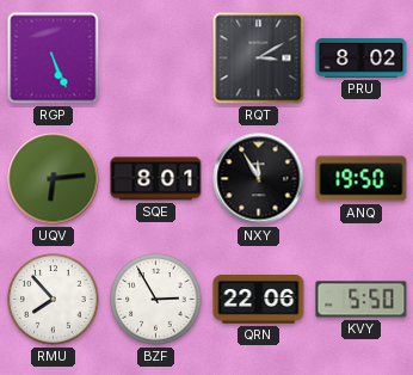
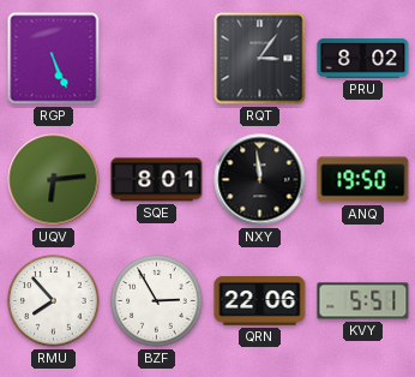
RQT: 3:10 -> 3:06 (260, 59)
NXY: 11:55 -> 11:59 (260, 180)
KVY: 5:50 -> 5:51 (363, 301)
